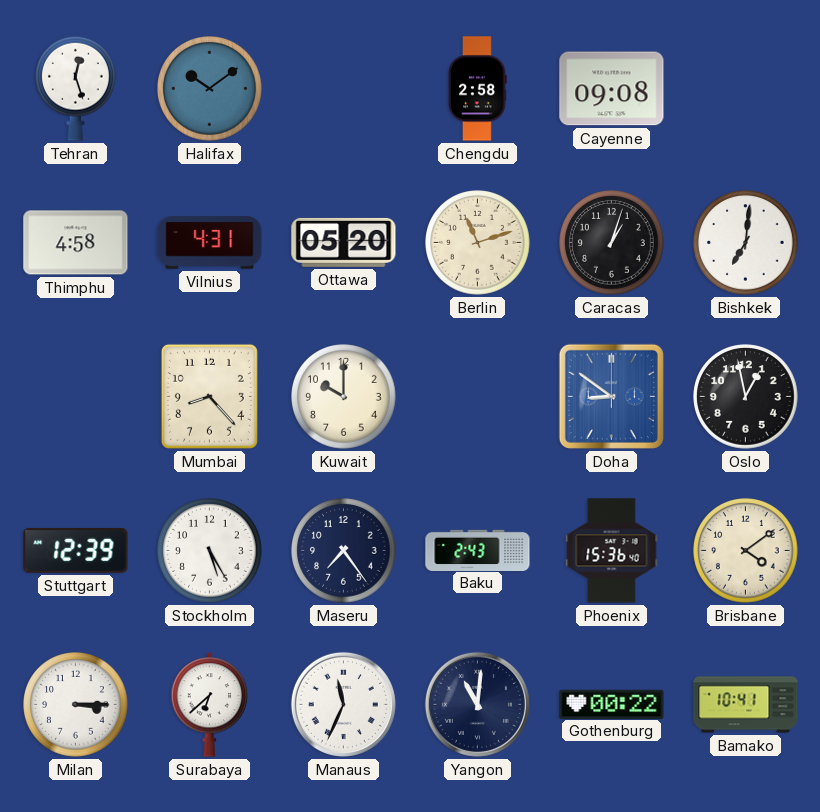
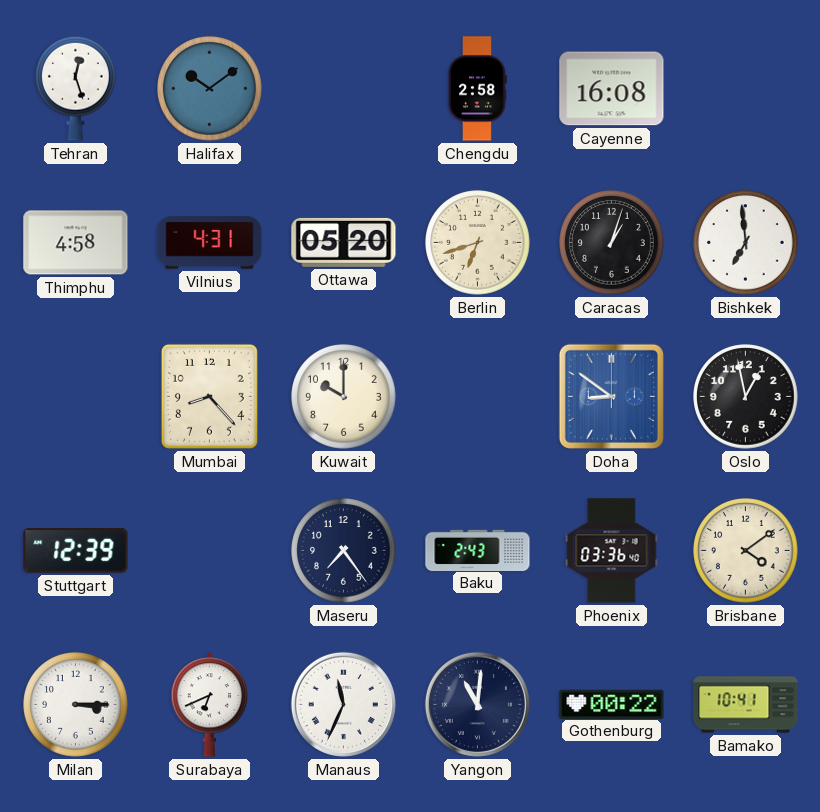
Cayenne: 09:08 -> 16:08 (612, 89)
Berlin: 11:12 -> 6:42 (478, 243)
Bishkek: 7:01 -> 6:59 (746, 243)
Stockholm: 5:25 -> none (210, 551)
Phoenix: 15:36 -> 03:36 (612, 551)
Surabaya: 6:38 -> 6:41 (210, 705)
